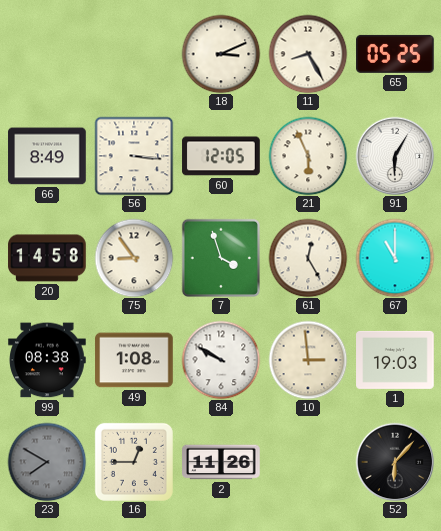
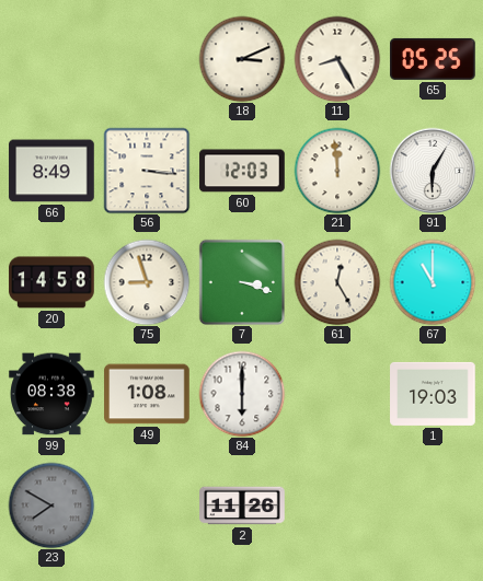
60: 12:05 -> 12:03 (242, 171)
21: 5:56 -> 11:59 (337, 171)
75: 8:54 -> 8:57 (147, 282)
7: 3:57 -> 3:18 (242, 282)
84: 9:50 -> 6:00 (242, 394)
10: 2:59 -> none (308, 360)
16: 12:45 -> none (134, 462)
52: 6:07 -> none (395, 462)
